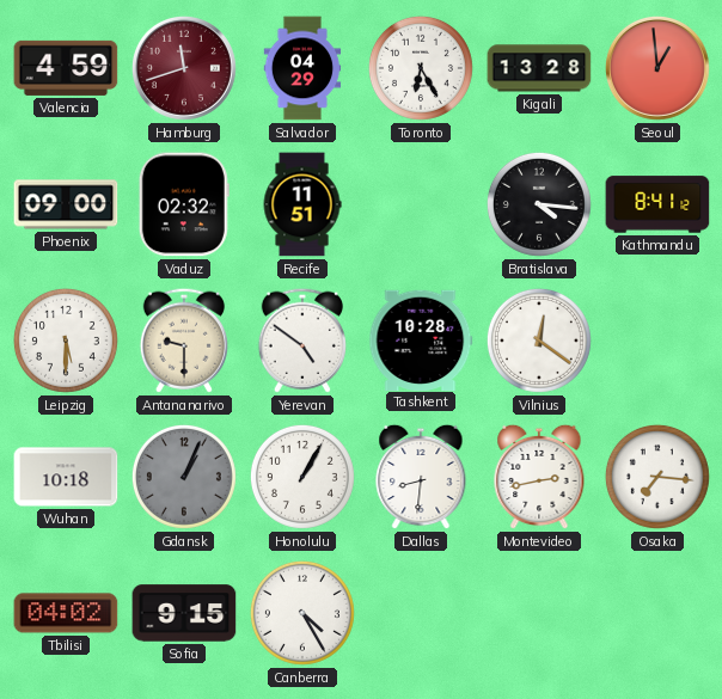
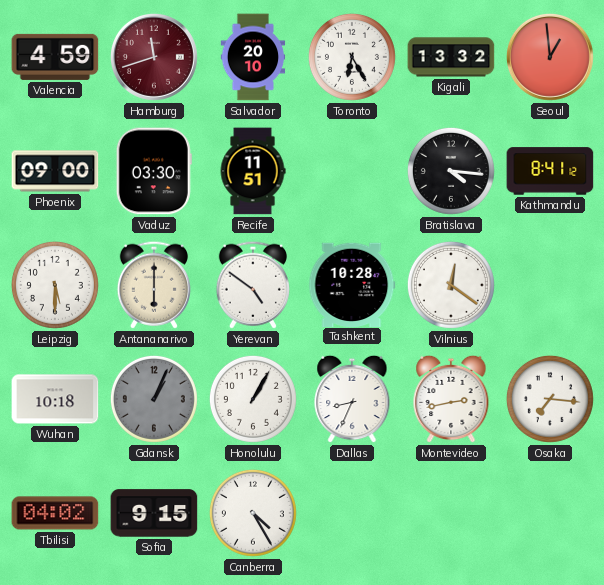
Salvador: 04:29 -> 20:10 (253, 57)
Kigali: 13:28 -> 13:32 (451, 57)
Vaduz: 02:32 -> 03:30 (154, 171)
Antananarivo: 9:30 -> 6:00 (154, 285)
Dallas: 8:31 -> 8:34 (352, 399)
